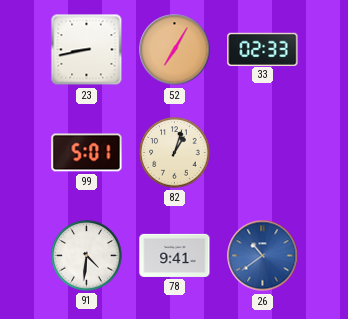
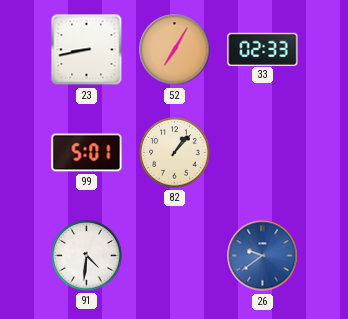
82: 1:03 -> 1:07 (175, 153)
78: 9:41 -> none (175, 255)
26: 10:39 -> 9:39 (263, 256)
